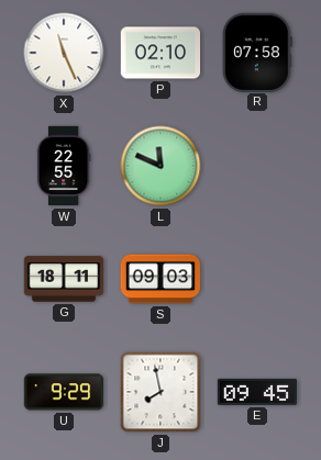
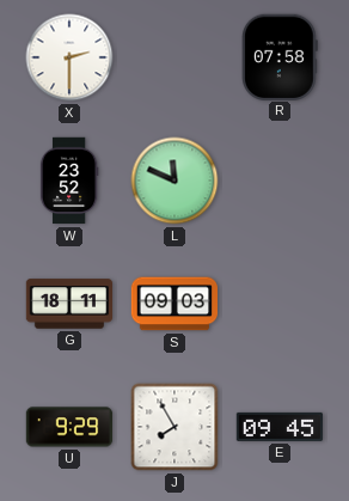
X: 11:26 -> 2:30 (69, 57)
P: 02:10 -> none (160, 53)
W: 22:55 -> 23:52 (69, 181)
J: 7:58 -> 7:55 (174, 427)
